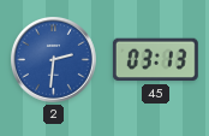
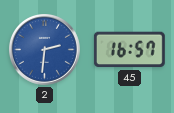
45: 03:13 -> 16:57 (129, 50)
